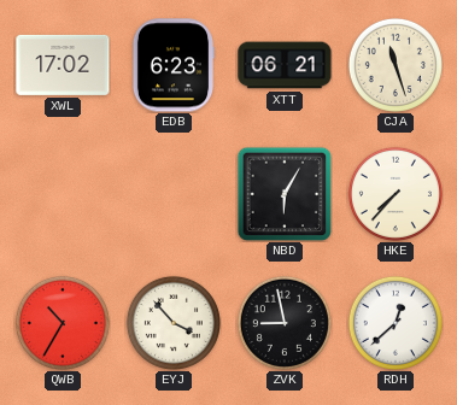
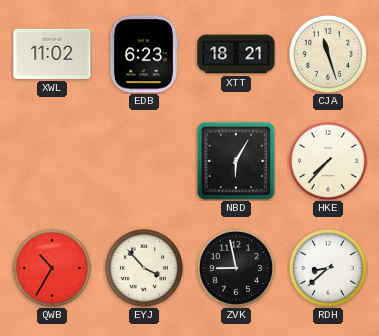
XWL: 17:02 -> 11:02 (52, 54)
XTT: 06:21 -> 18:21 (236, 54)
RDH: 12:38 -> 8:38 (328, 268)
